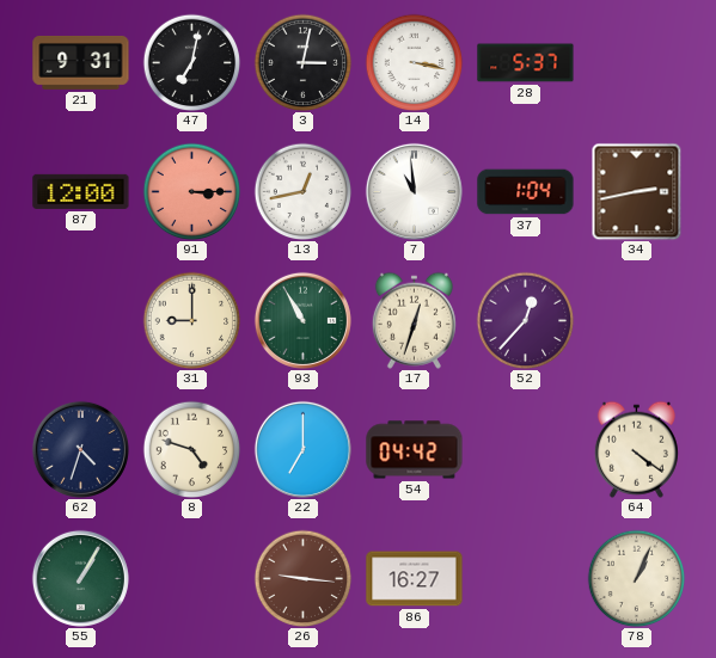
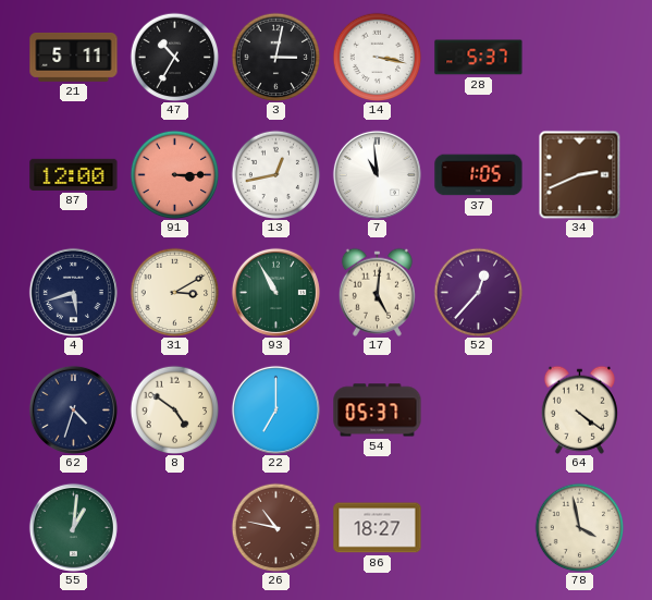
21: 9:31 -> 5:11 (74, 57)
47: 7:02 -> 10:35 (174, 57)
37: 1:04 -> 1:05 (479, 175)
34: 2:43 -> 2:41 (580, 174)
4: none -> 5:42 (73, 292)
31: 9:00 -> 3:10 (174, 292)
17: 12:33 -> 5:01 (377, 292)
8: 4:48 -> 4:51 (174, 409)
54: 04:42 -> 05:37 (378, 411)
55: 1:05 -> 1:01 (73, 527)
26: 9:16 -> 10:47 (275, 527)
86: 16:27 -> 18:27 (378, 528)
78: 1:04 -> 3:58 (579, 527)
